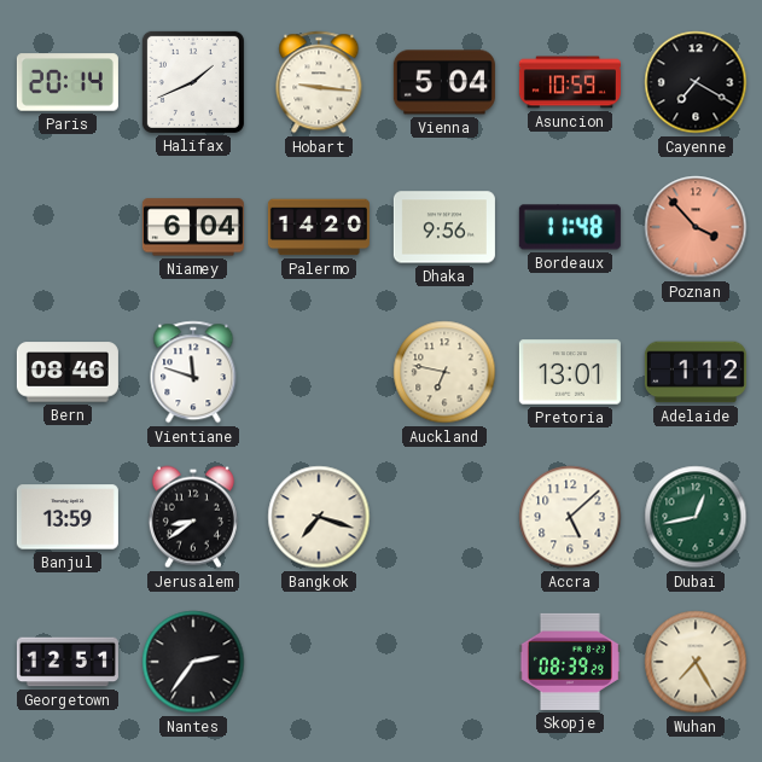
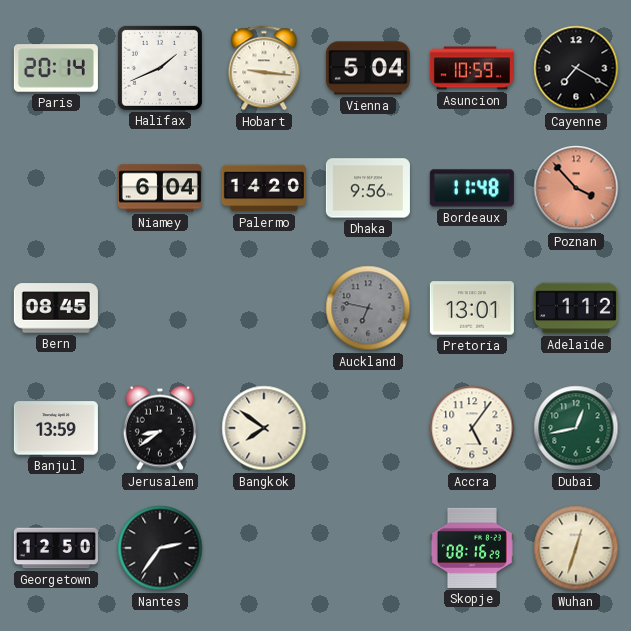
Bern: 08:46 -> 08:45 (56, 308)
Vientiane: 11:48 -> none (193, 372)
Auckland dial: cream -> grey (368, 308)
Bangkok: 7:18 -> 7:51 (264, 428)
Accra: 5:08 -> 5:06 (472, 428)
Georgetown: 12:51 -> 12:50 (56, 548)
Skopje: 08:39 -> 08:16 (472, 548)
Wuhan: 7:25 -> 12:33 (576, 548)
